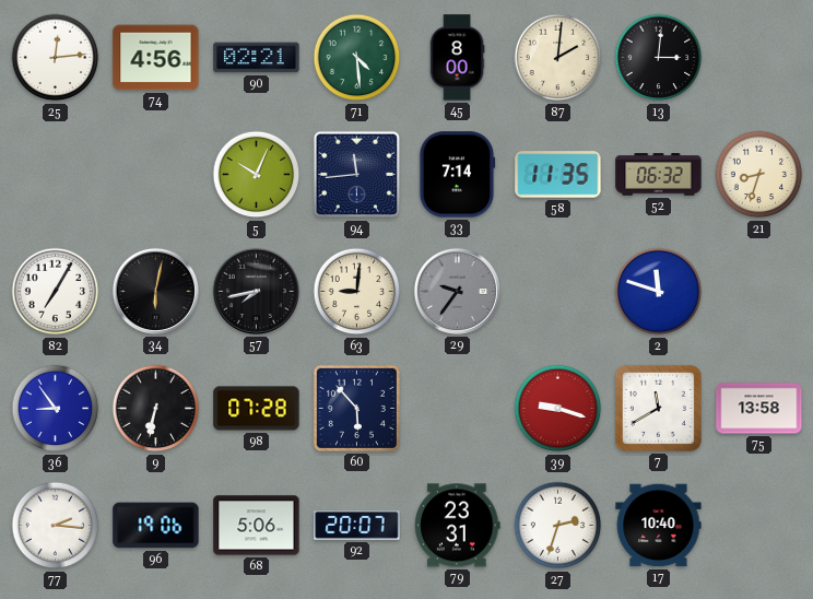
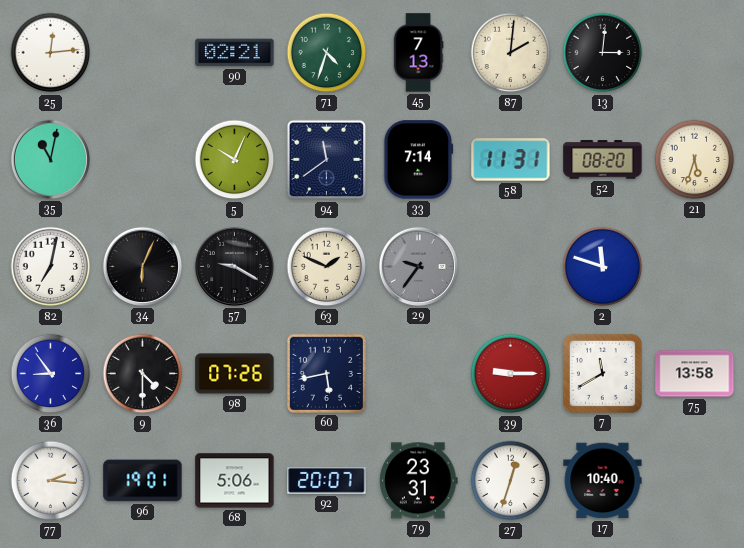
74: 4:56 -> none (156, 58)
71: 4:29 -> 4:33 (327, 53)
45: 8:00 -> 7:13 (418, 53)
35: none -> 11:02 (50, 159)
94: 11:44 -> 11:39 (327, 160)
58: 11:35 -> 11:31 (511, 160)
52: 06:32 -> 08:20 (603, 160)
21: 8:33 -> 5:33 (695, 160)
82: 7:05 -> 7:02 (51, 267)
34: 6:02 -> 6:04 (142, 266)
57: 7:43 -> 9:20 (234, 266)
63: 9:01 -> 1:49 (327, 267)
9: 6:32 -> 4:30 (143, 374)
98: 07:28 -> 07:26 (235, 374)
60: 5:53 -> 5:43 (326, 373)
39: 9:18 -> 9:15 (511, 374)
96: 19:06 -> 19:01 (143, 481)
27: 2:33 -> 12:33 (511, 481)
